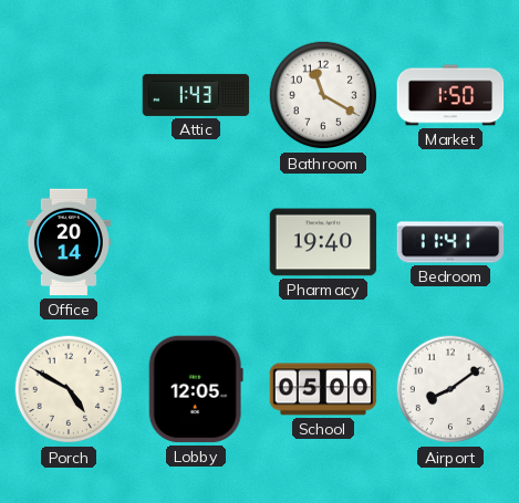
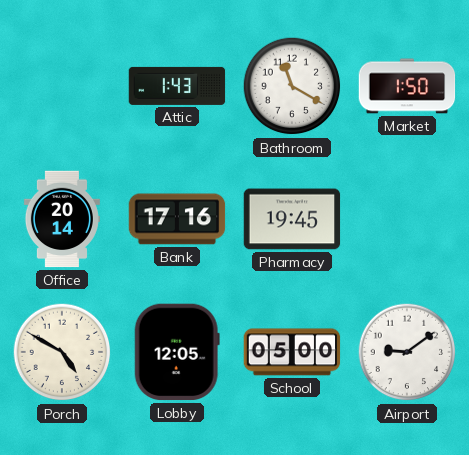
Bank: none -> 17:16 (177, 219)
Pharmacy: 19:40 -> 19:45 (292, 219)
Bedroom: 11:41 -> none (450, 242)
Airport: 8:09 -> 9:09 (407, 352)
